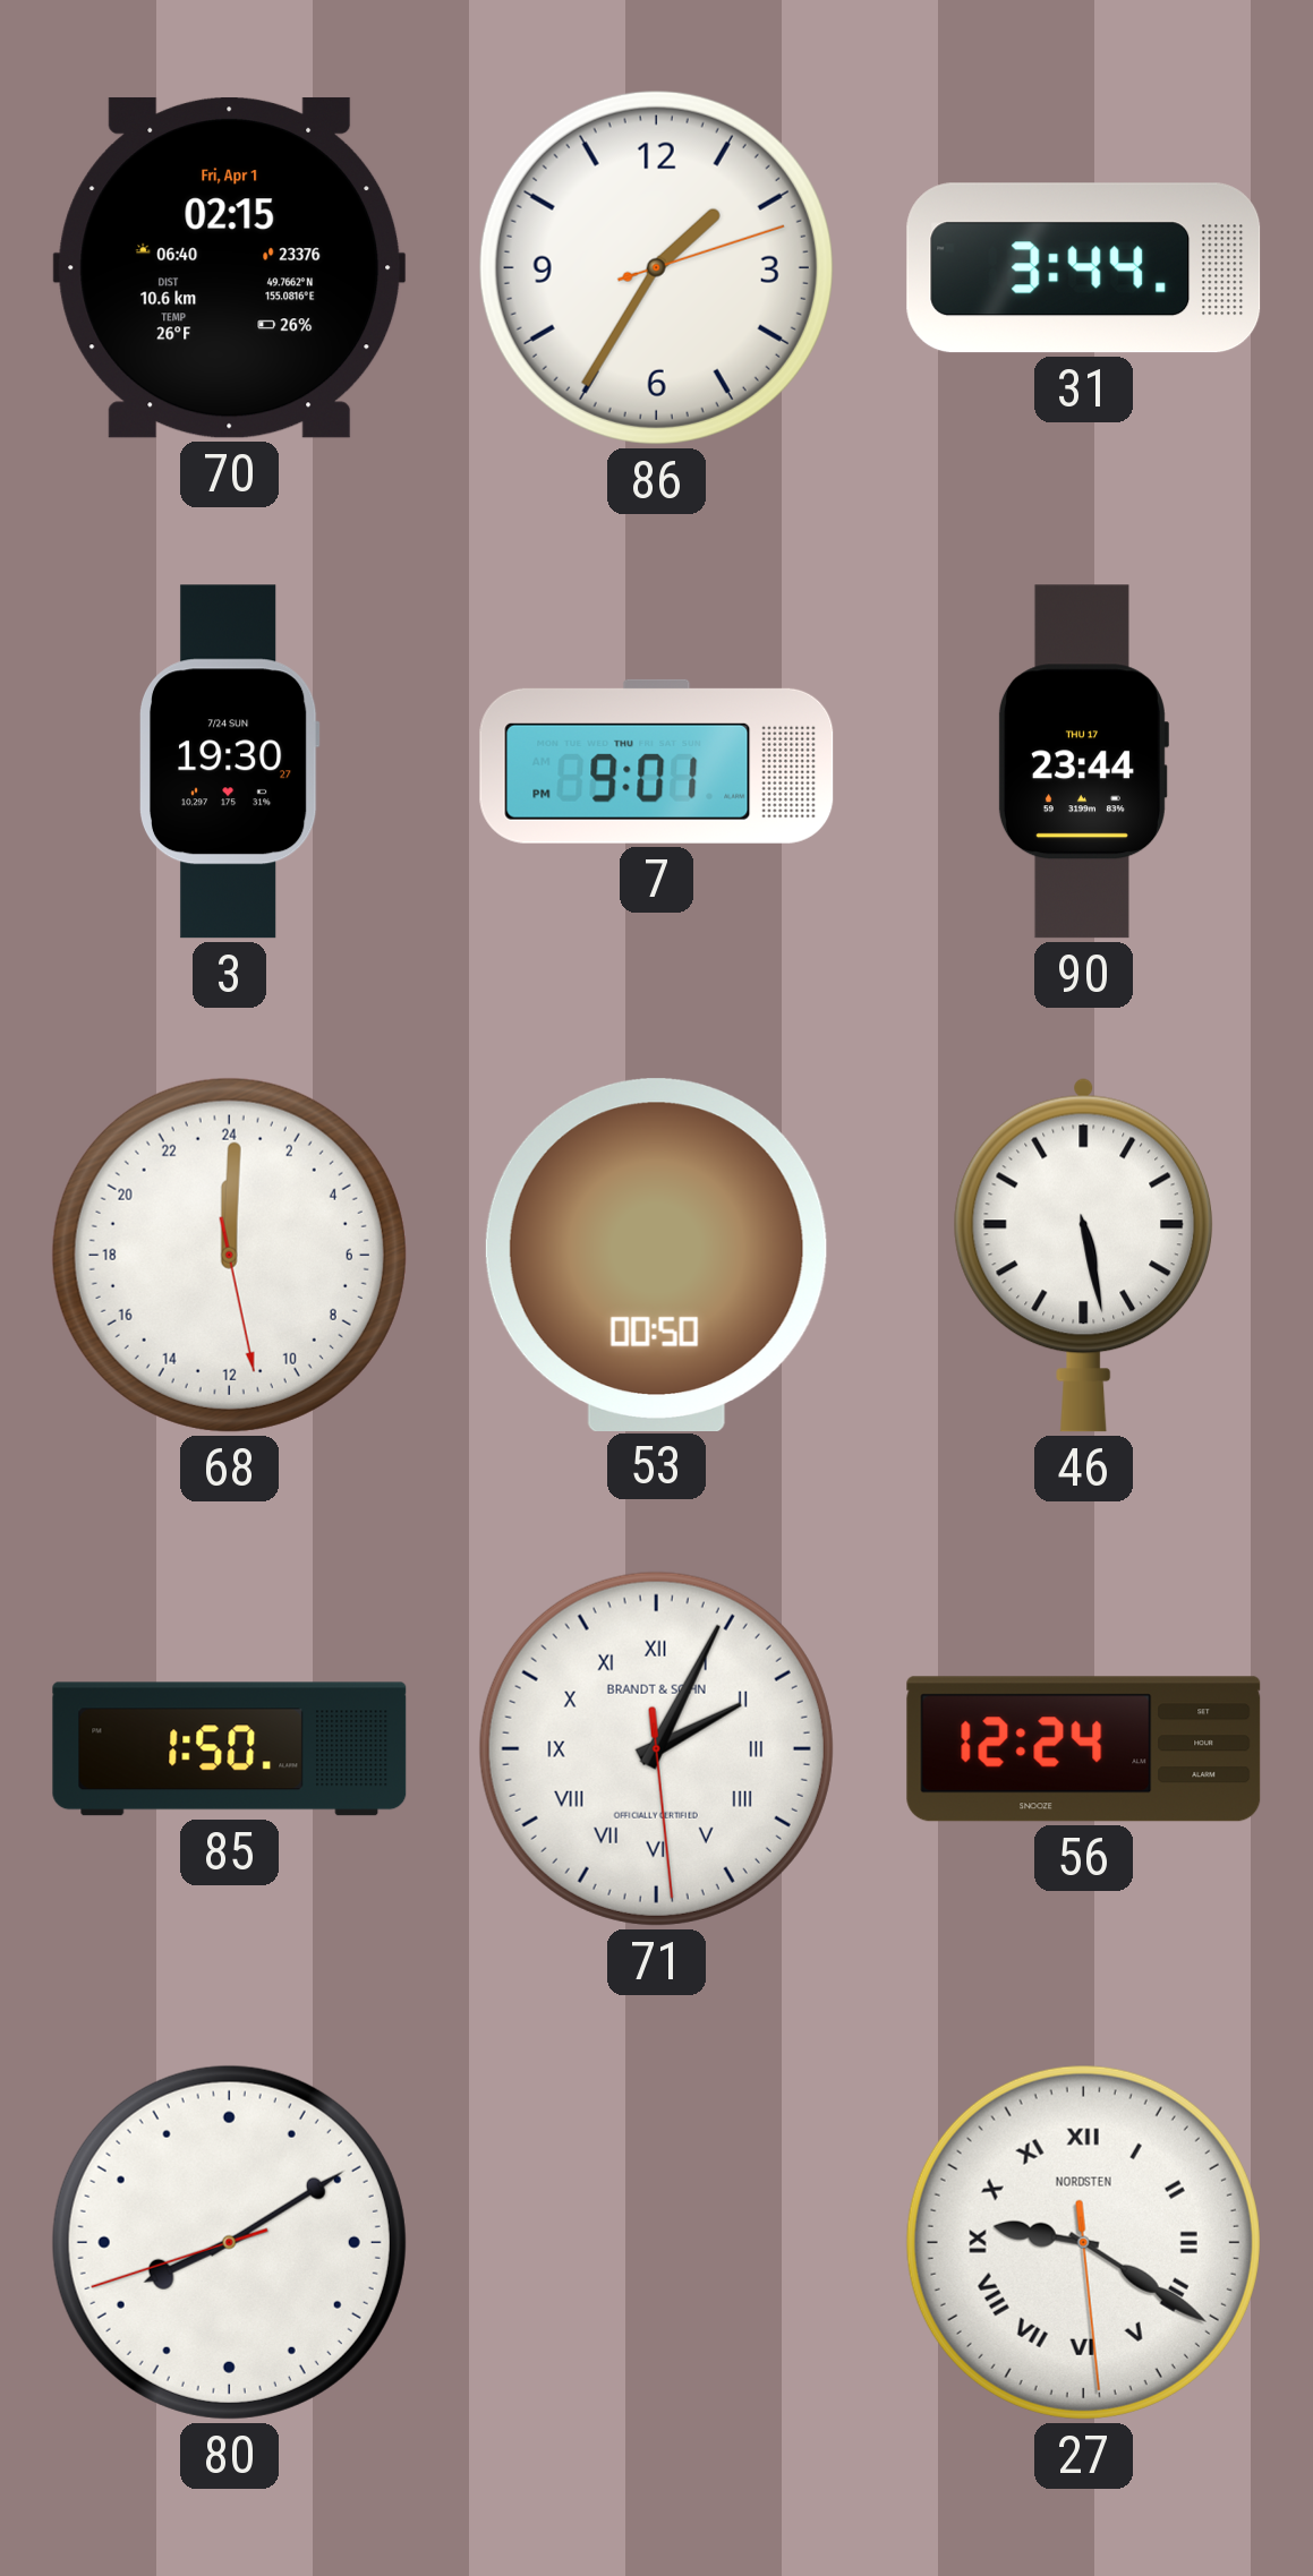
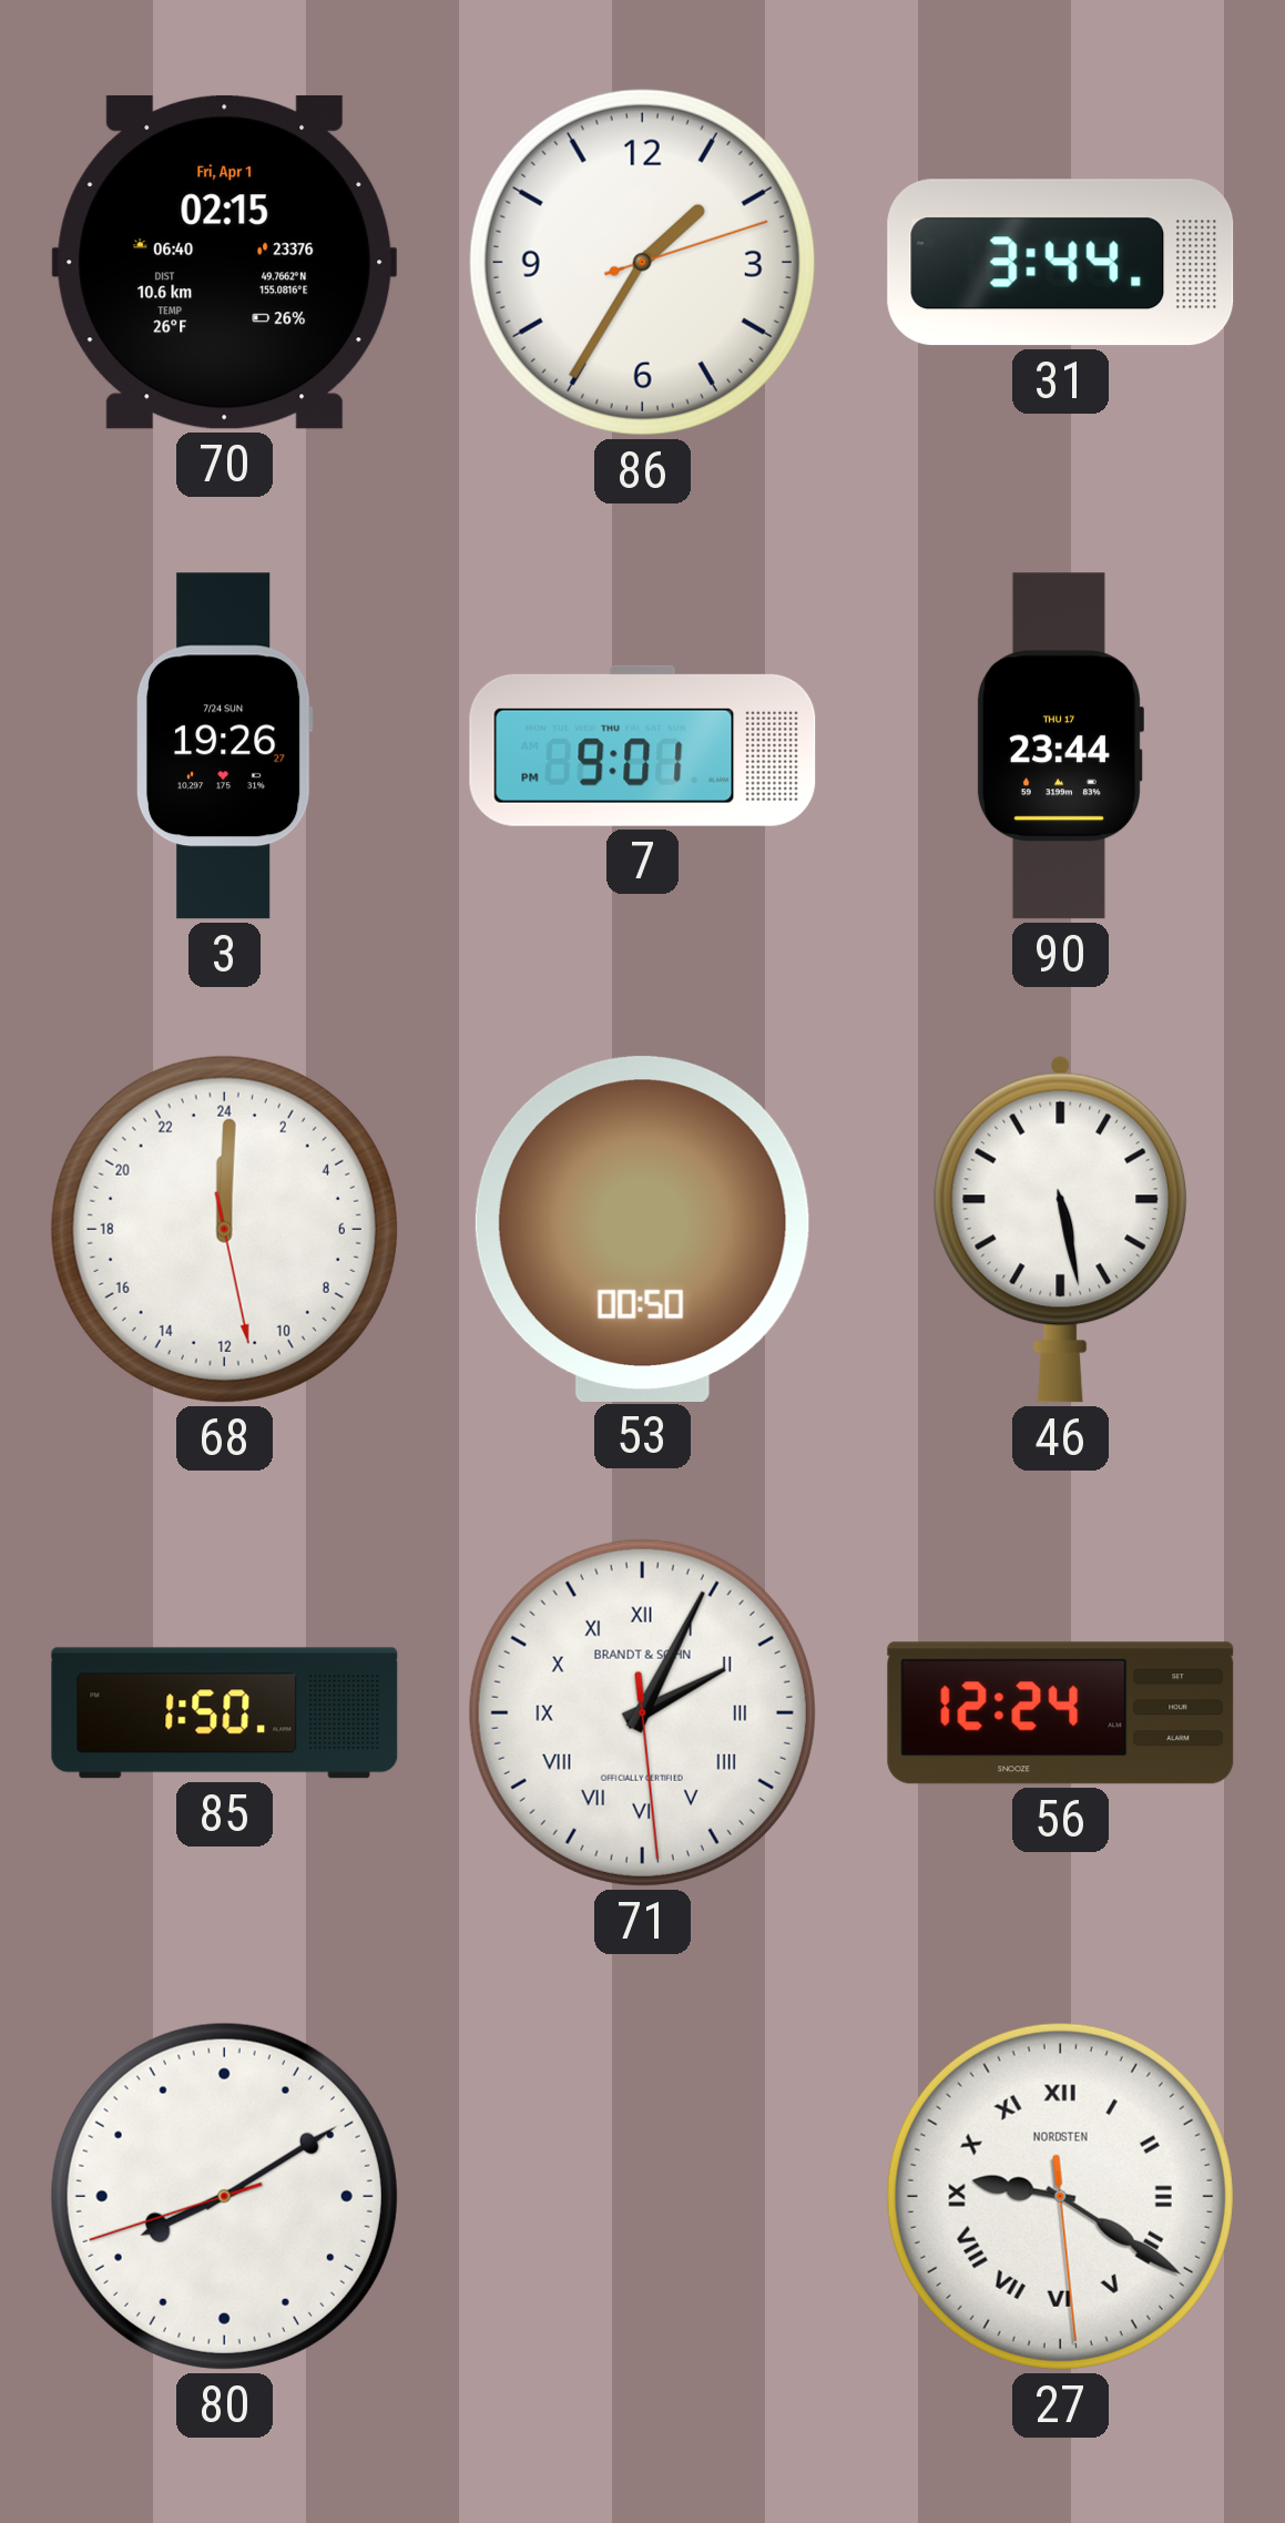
3: 19:30 -> 19:26 (224, 746)
